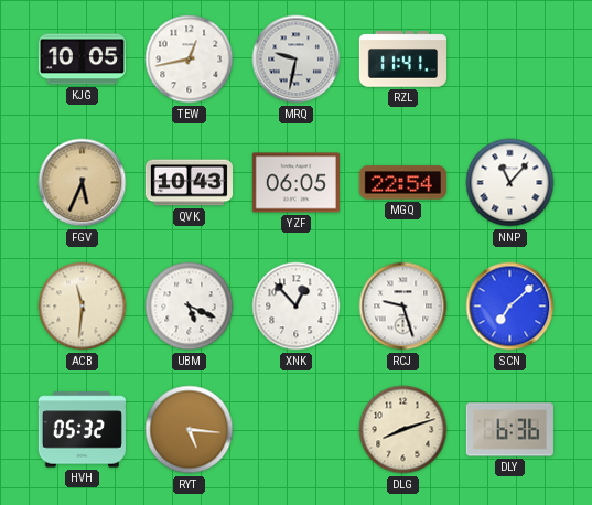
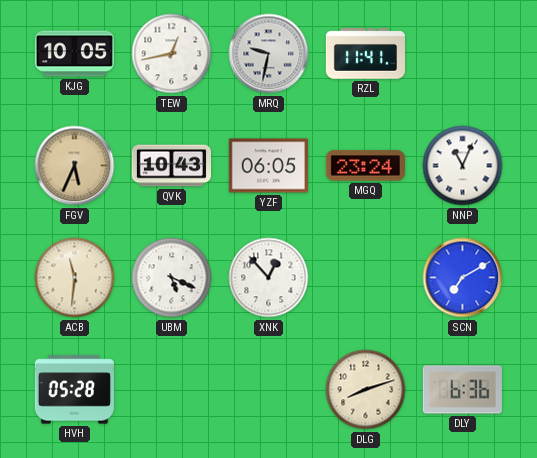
MGQ: 22:54 -> 23:24 (365, 166)
NNP: 11:07 -> 11:04 (463, 166)
RCJ: 9:27 -> none (403, 307)
SCN: 7:08 -> 7:10 (463, 278)
HVH: 05:32 -> 05:28 (74, 390)
RYT: 5:16 -> none (190, 430)
